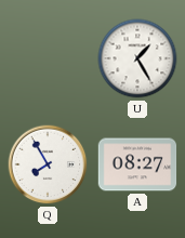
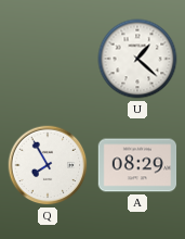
U: 1:25 -> 1:22 (137, 59)
A: 08:27 -> 08:29 (137, 165)
